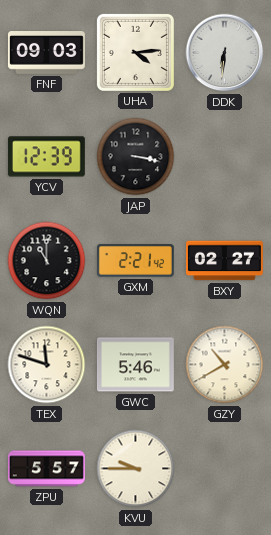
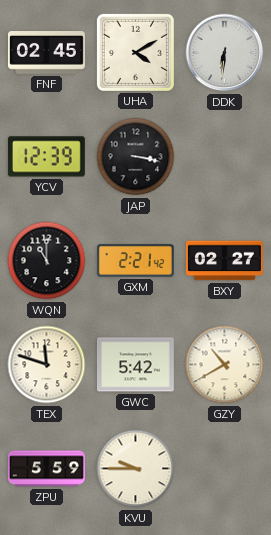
FNF: 09:03 -> 02:45 (46, 53)
UHA: 4:14 -> 4:10 (135, 52)
GWC: 5:46 -> 5:42 (135, 365)
ZPU: 5:57 -> 5:59 (47, 469)
